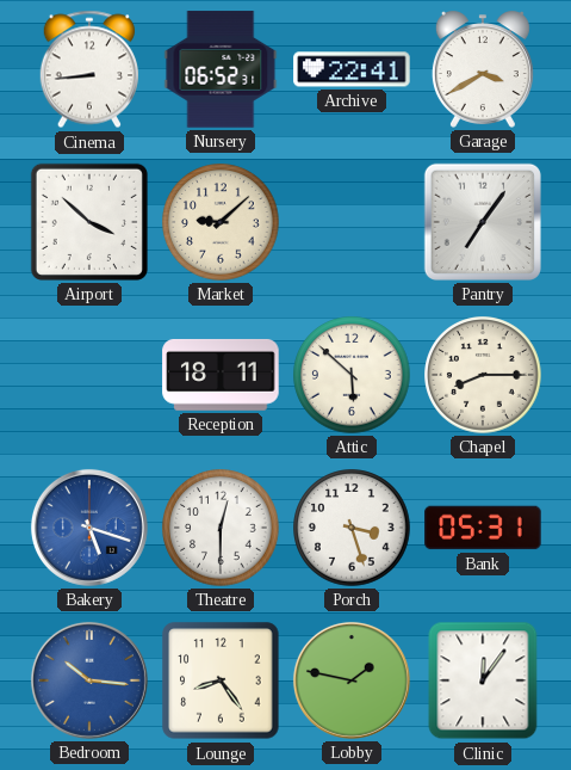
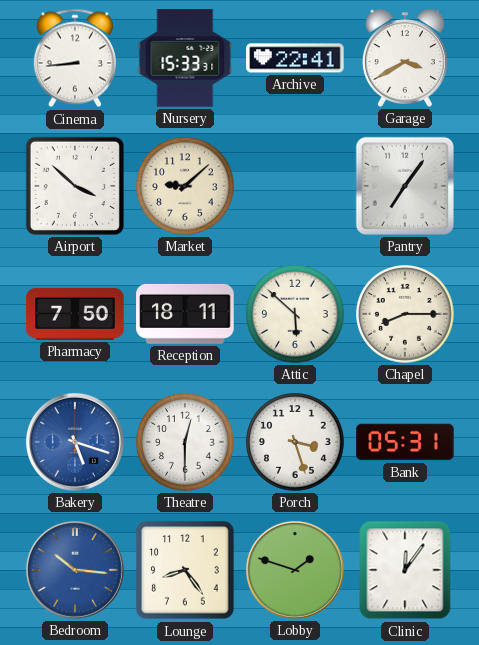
Nursery: 06:52 -> 15:33 (185, 58)
Pharmacy: none -> 7:50 (75, 314)
Lobby: 1:47 -> 1:48 (295, 570)
